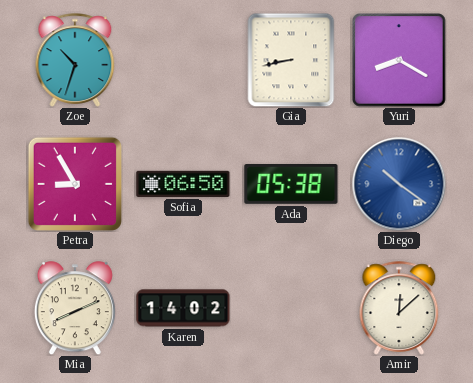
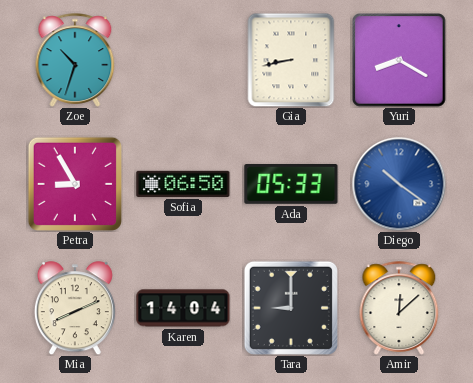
Ada: 05:38 -> 05:33 (291, 185)
Karen: 14:02 -> 14:04 (183, 308)
Tara: none -> 9:00 (291, 308)
